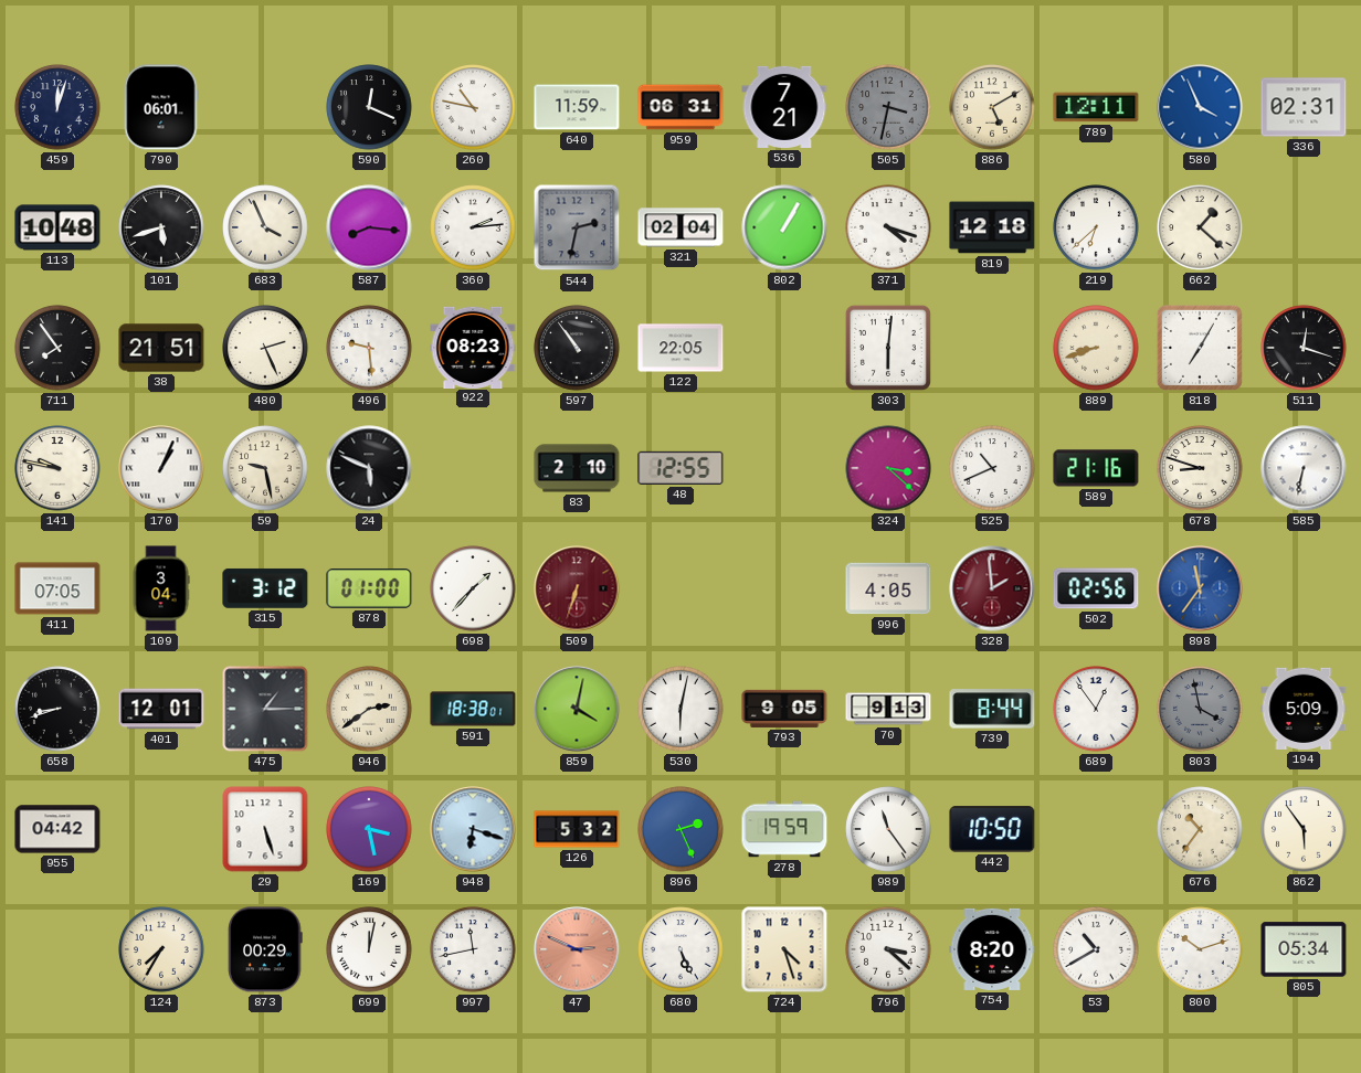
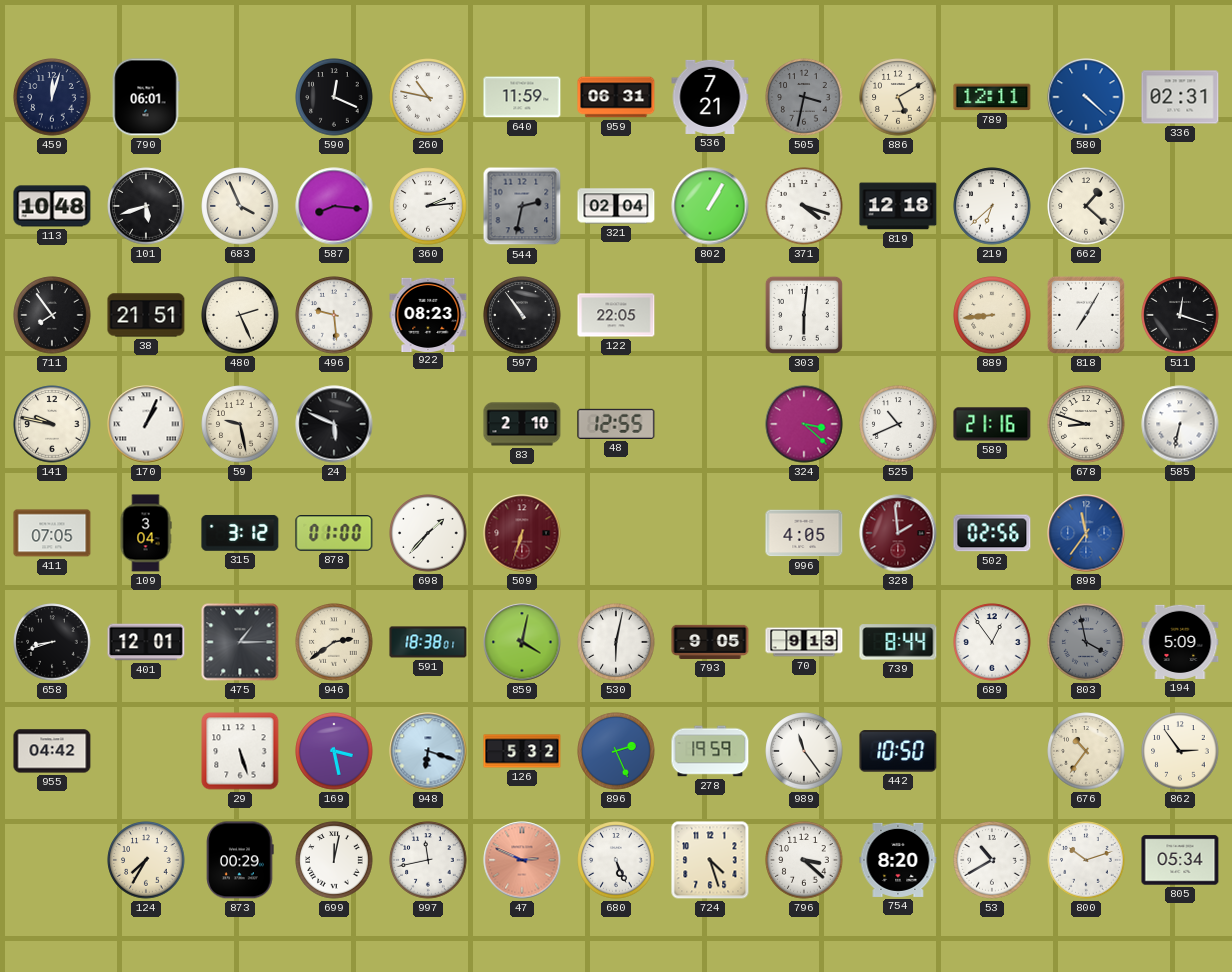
580: 3:56 -> 4:22 (1086, 97)
889: 8:42 -> 8:44 (992, 315)
862: 5:54 -> 2:54 (1180, 751)
